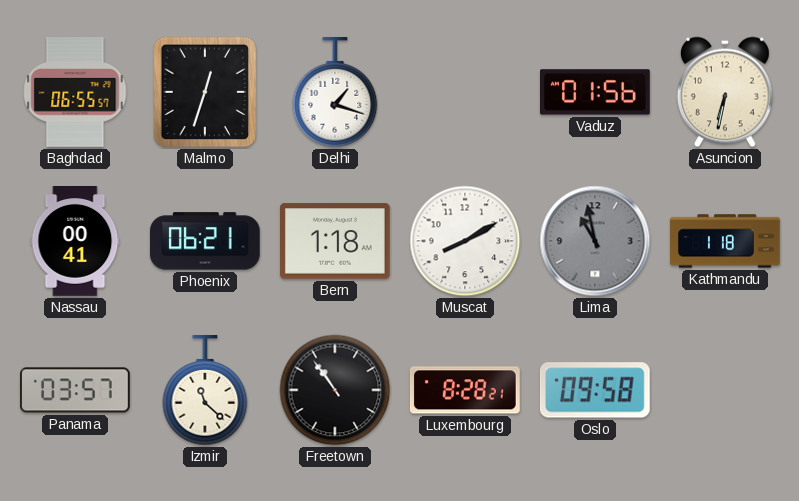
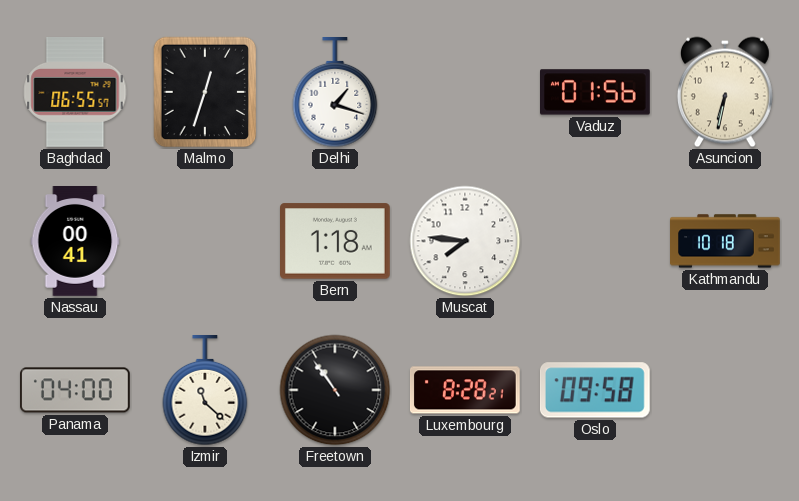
Phoenix: 06:21 -> none (205, 241)
Muscat: 8:10 -> 7:46 (465, 241)
Lima: 10:58 -> none (595, 241)
Kathmandu: 1:18 -> 10:18 (725, 241)
Panama: 03:57 -> 04:00 (76, 390)
